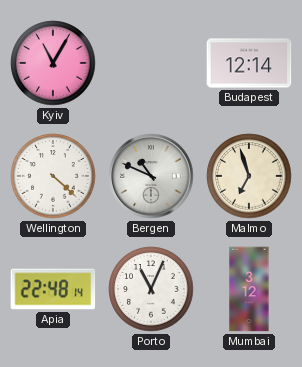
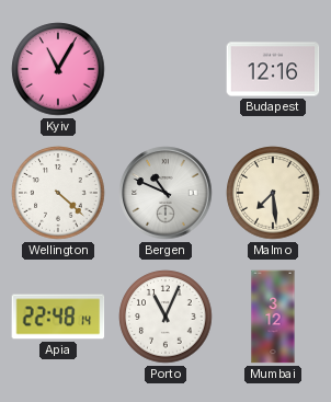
Budapest: 12:14 -> 12:16 (273, 69)
Malmo: 6:57 -> 7:29 (273, 193)
